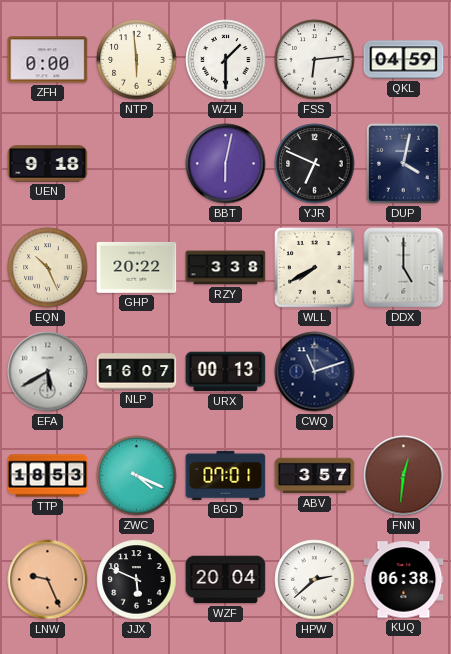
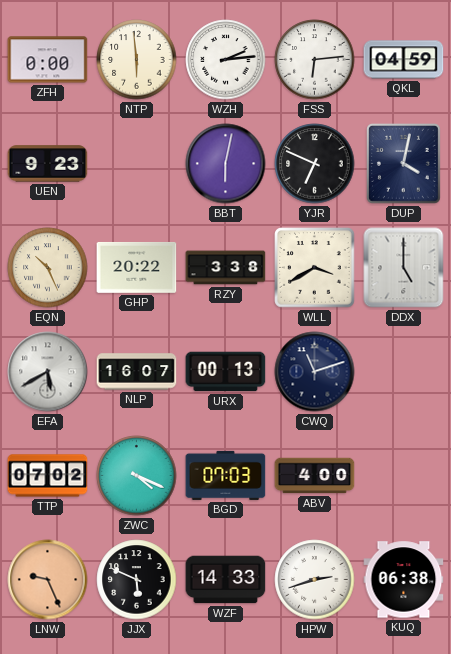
WZH: 1:30 -> 2:14 (226, 60)
UEN: 9:18 -> 9:23 (48, 164)
WLL: 7:40 -> 3:40 (315, 268)
TTP: 18:53 -> 07:02 (48, 476)
BGD: 07:01 -> 07:03 (226, 475)
ABV: 3:57 -> 4:00 (315, 476)
FNN: 12:31 -> none (404, 476)
WZF: 20:04 -> 14:33 (226, 580)
HPW: 2:38 -> 2:42 (315, 580)
